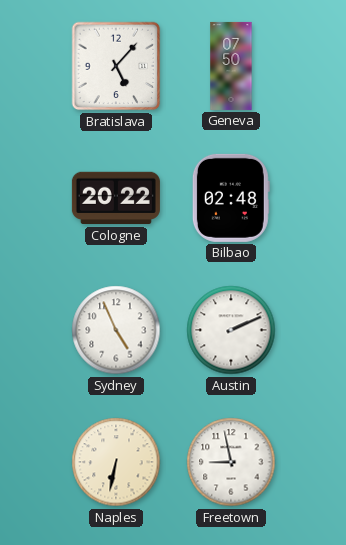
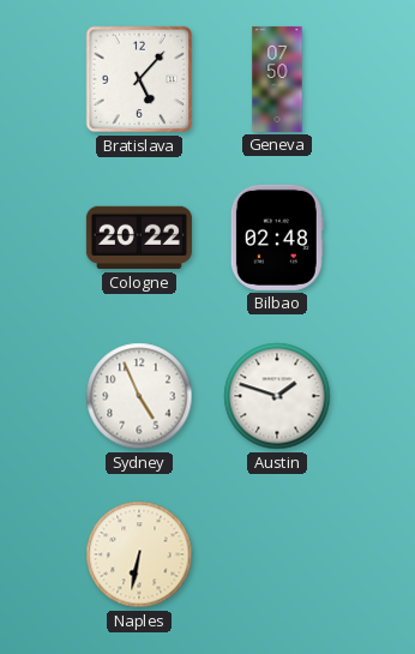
Austin: 2:11 -> 1:48 (277, 396)
Freetown: 8:58 -> none (231, 462)
